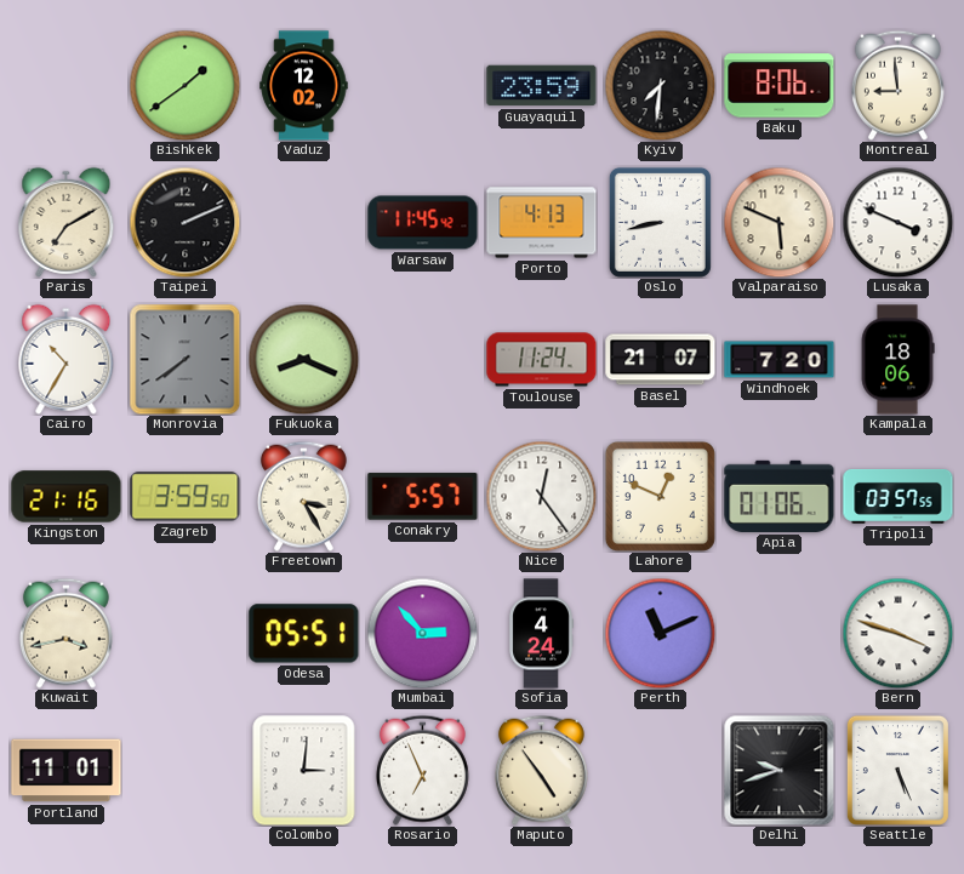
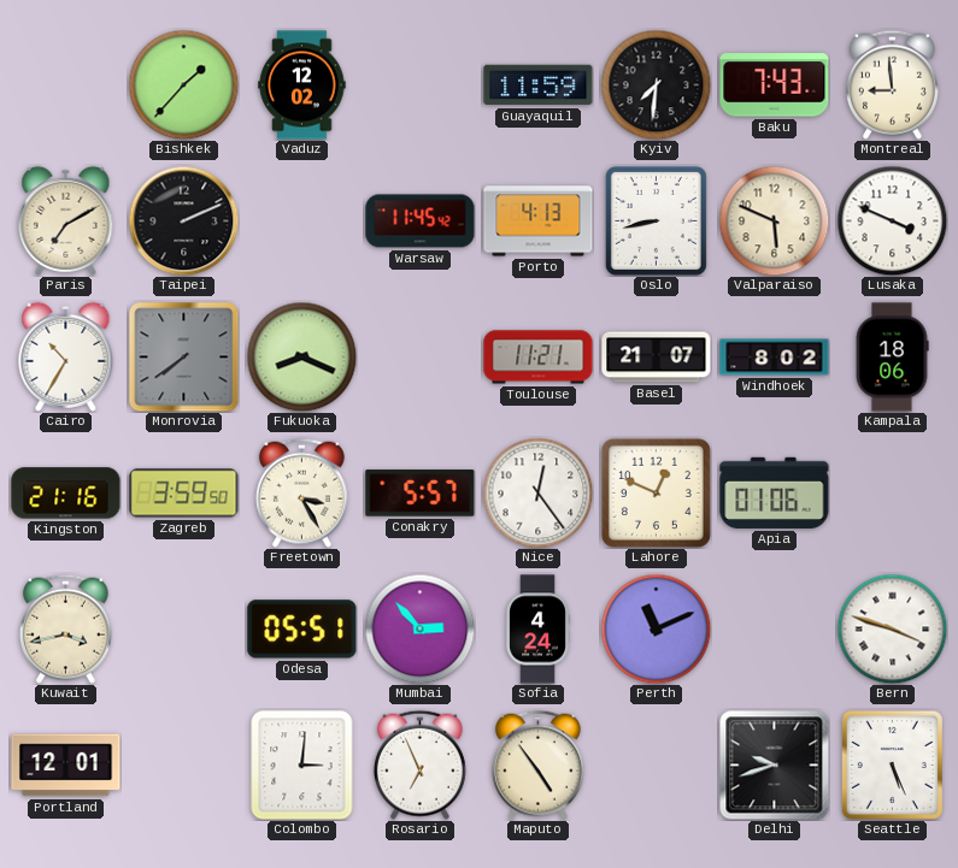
Bishkek: 1:39 -> 1:37 (183, 84)
Guayaquil: 23:59 -> 11:59 (539, 85)
Baku: 8:06 -> 7:43 (775, 85)
Toulouse: 11:24 -> 11:21 (539, 358)
Windhoek: 7:20 -> 8:02 (775, 358)
Tripoli: 03:57 -> none (899, 496)
Portland: 11:01 -> 12:01 (66, 766)
